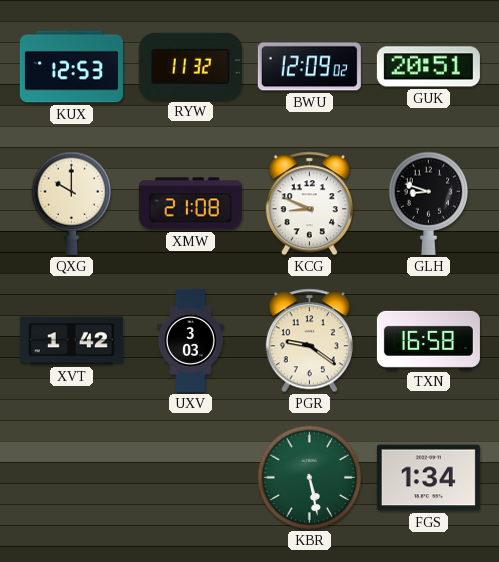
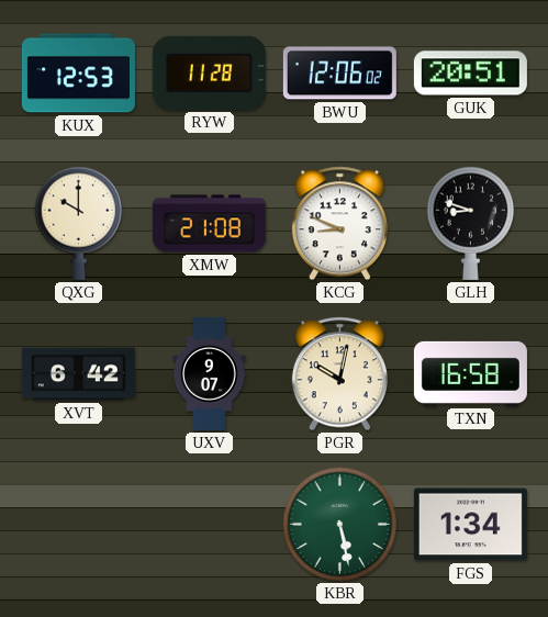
RYW: 11:32 -> 11:28 (209, 72)
BWU: 12:09 -> 12:06 (339, 74)
XVT: 1:42 -> 6:42 (78, 374)
UXV: 3:03 -> 9:07 (210, 373)
PGR: 9:21 -> 10:02 (339, 374)
